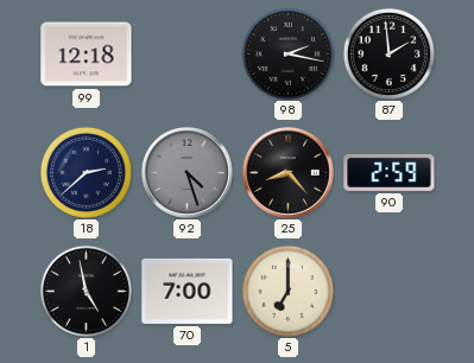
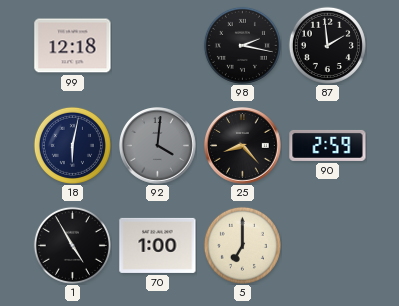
18: 2:38 -> 6:02 (72, 145)
92: 4:27 -> 4:01 (158, 146)
1: 4:58 -> 4:55 (72, 245)
70: 7:00 -> 1:00 (158, 245)
